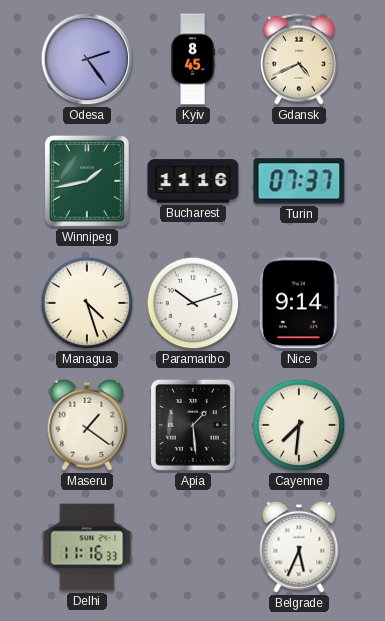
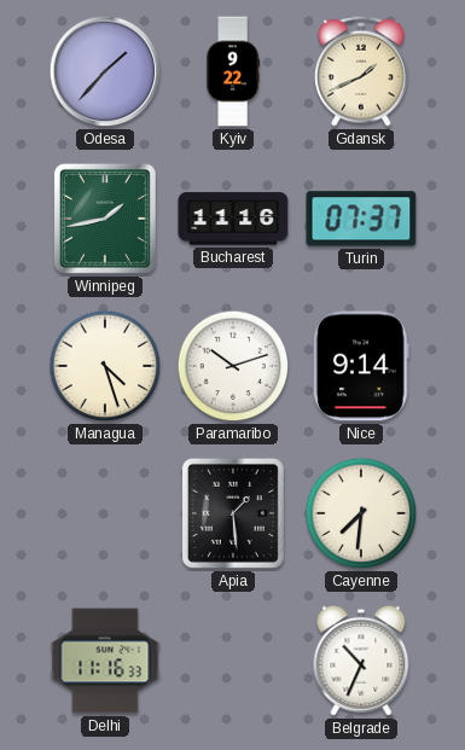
Odesa: 2:24 -> 1:37 (105, 71)
Kyiv: 8:45 -> 9:22 (233, 71)
Gdansk: 4:41 -> 1:41 (361, 71)
Maseru: 1:21 -> none (87, 425)
Belgrade: 5:34 -> 10:34 (361, 661)
